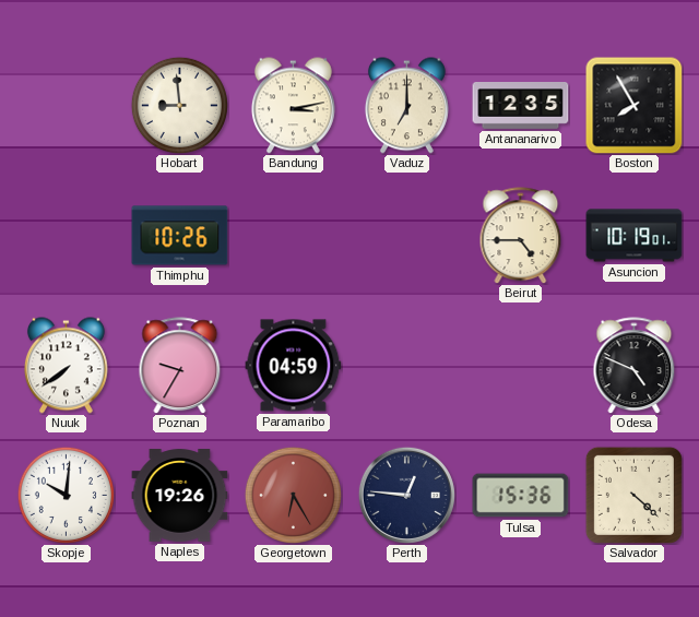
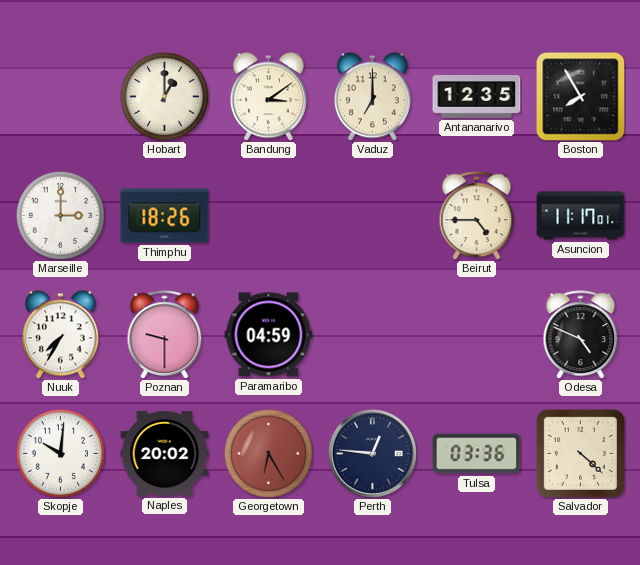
Hobart: 8:59 -> 1:00 (164, 96)
Bandung: 3:13 -> 3:09 (268, 97)
Marseille: none -> 3:00 (60, 215)
Thimphu: 10:26 -> 18:26 (165, 216)
Asuncion: 10:19 -> 11:17 (581, 216)
Nuuk: 7:39 -> 7:35 (60, 335)
Poznan: 9:35 -> 9:30 (165, 335)
Naples: 19:26 -> 20:02 (165, 454)
Tulsa: 15:36 -> 03:36 (477, 454)
